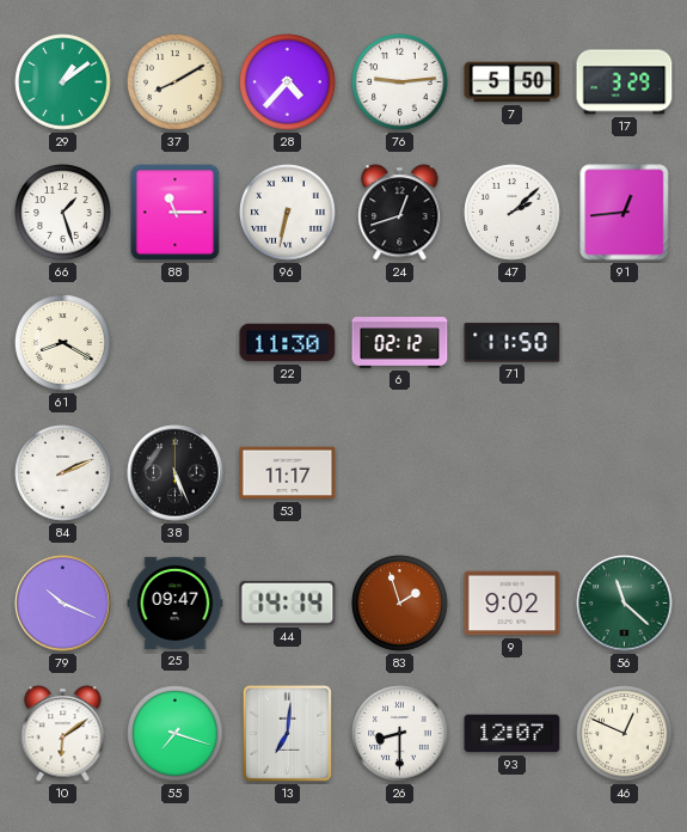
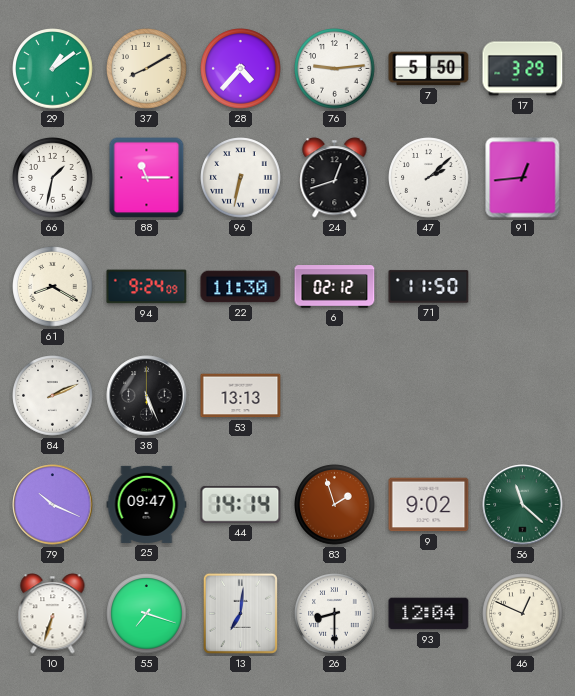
66: 1:27 -> 1:32 (53, 178)
94: none -> 9:24 (147, 287)
53: 11:17 -> 13:13 (241, 396)
10: 6:09 -> 6:33 (53, 614)
93: 12:07 -> 12:04 (429, 614)
